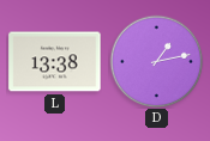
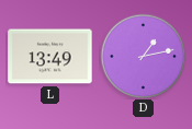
L: 13:38 -> 13:49 (50, 57)
